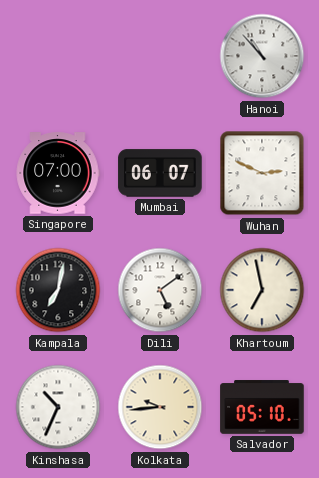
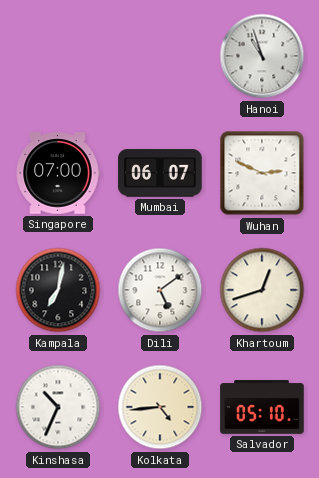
Hanoi: 10:53 -> 10:57 (262, 56)
Khartoum: 6:58 -> 12:42 (262, 290)
Kolkata: 9:44 -> 4:44 (160, 407)
